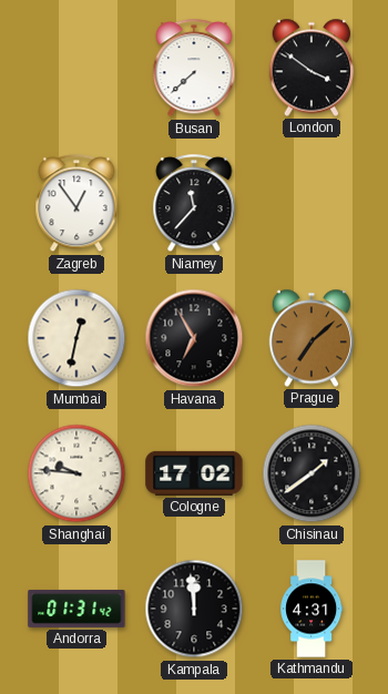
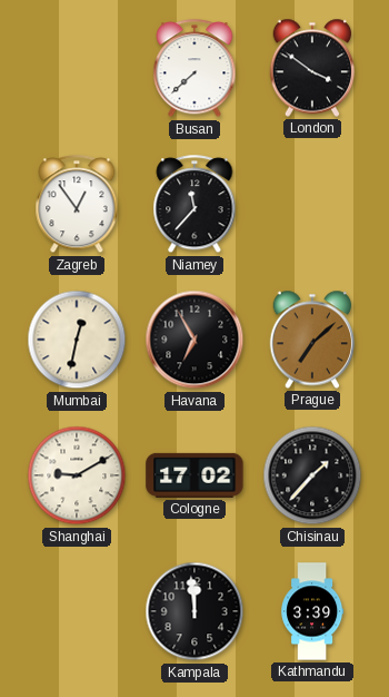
Shanghai: 9:46 -> 9:10 (77, 475)
Chisinau: 1:39 -> 1:37 (312, 475)
Andorra: 01:31 -> none (76, 609)
Kathmandu: 4:31 -> 3:39 (313, 611)
